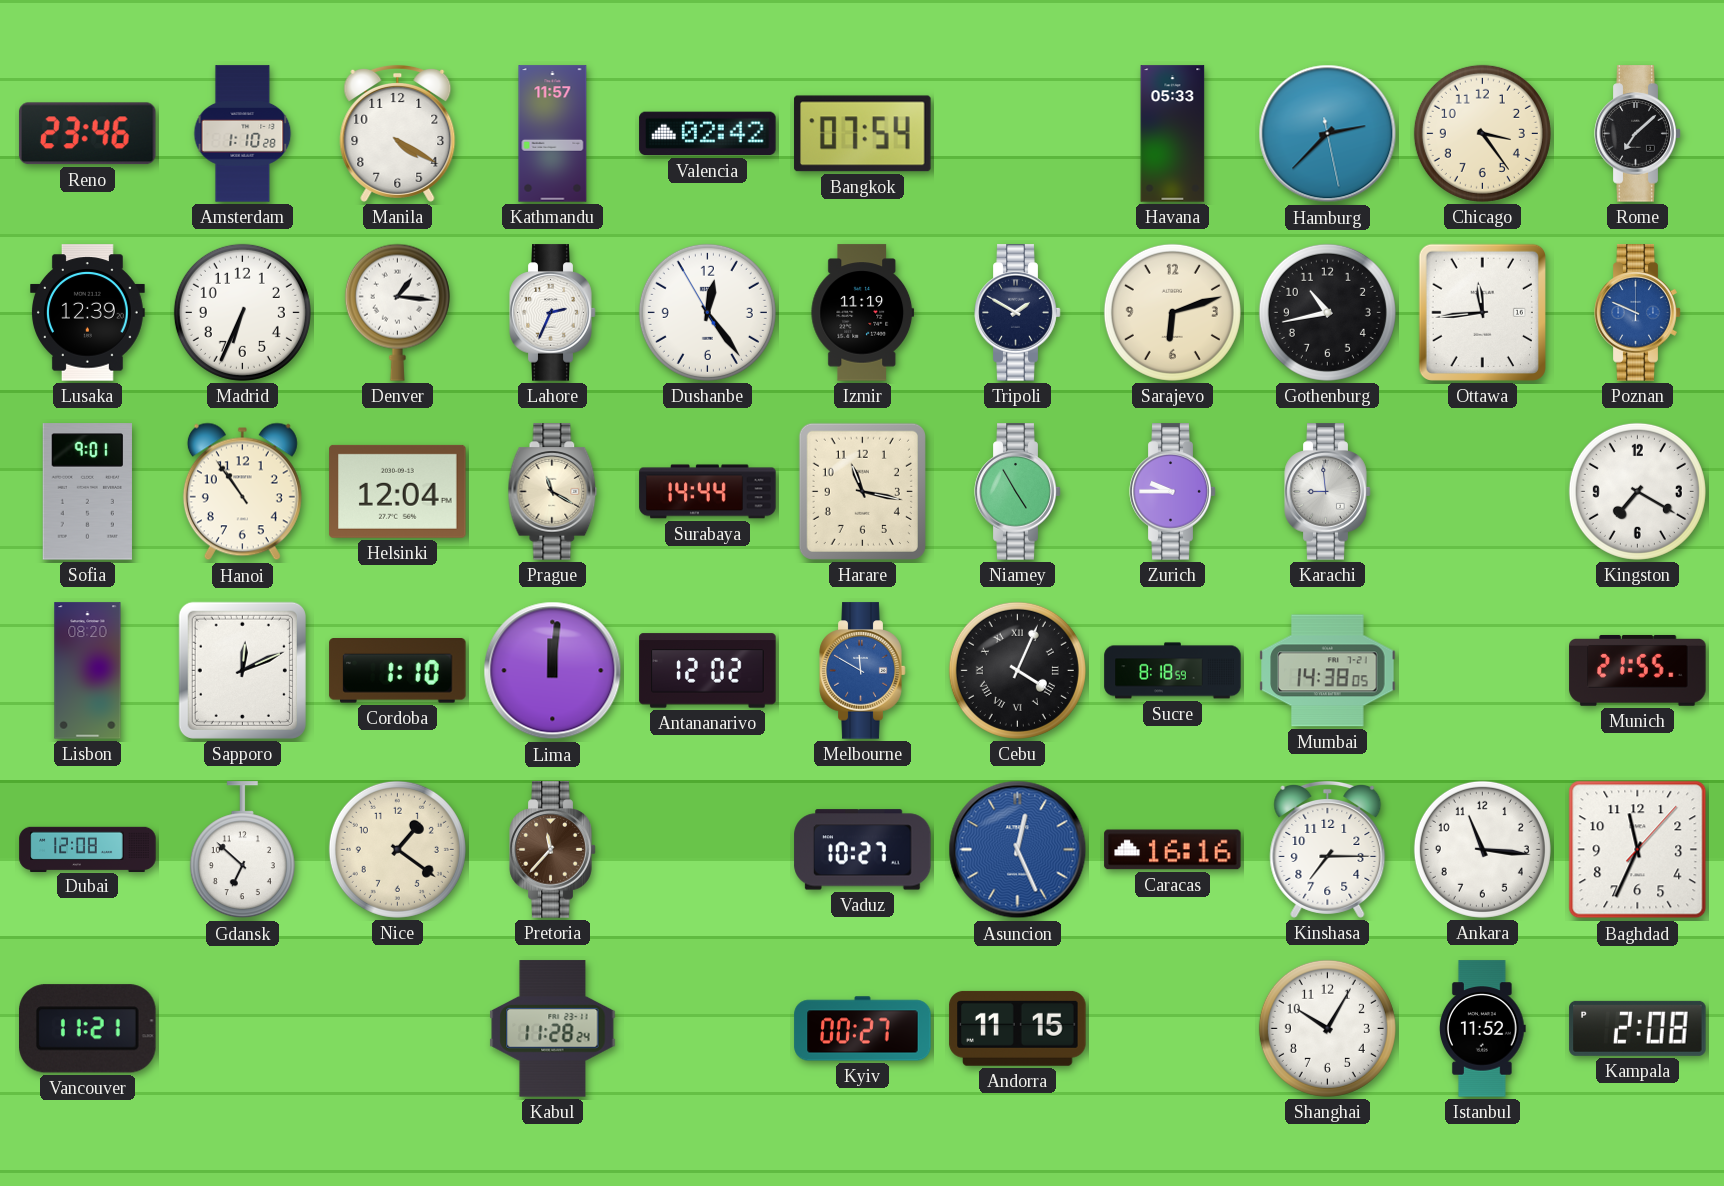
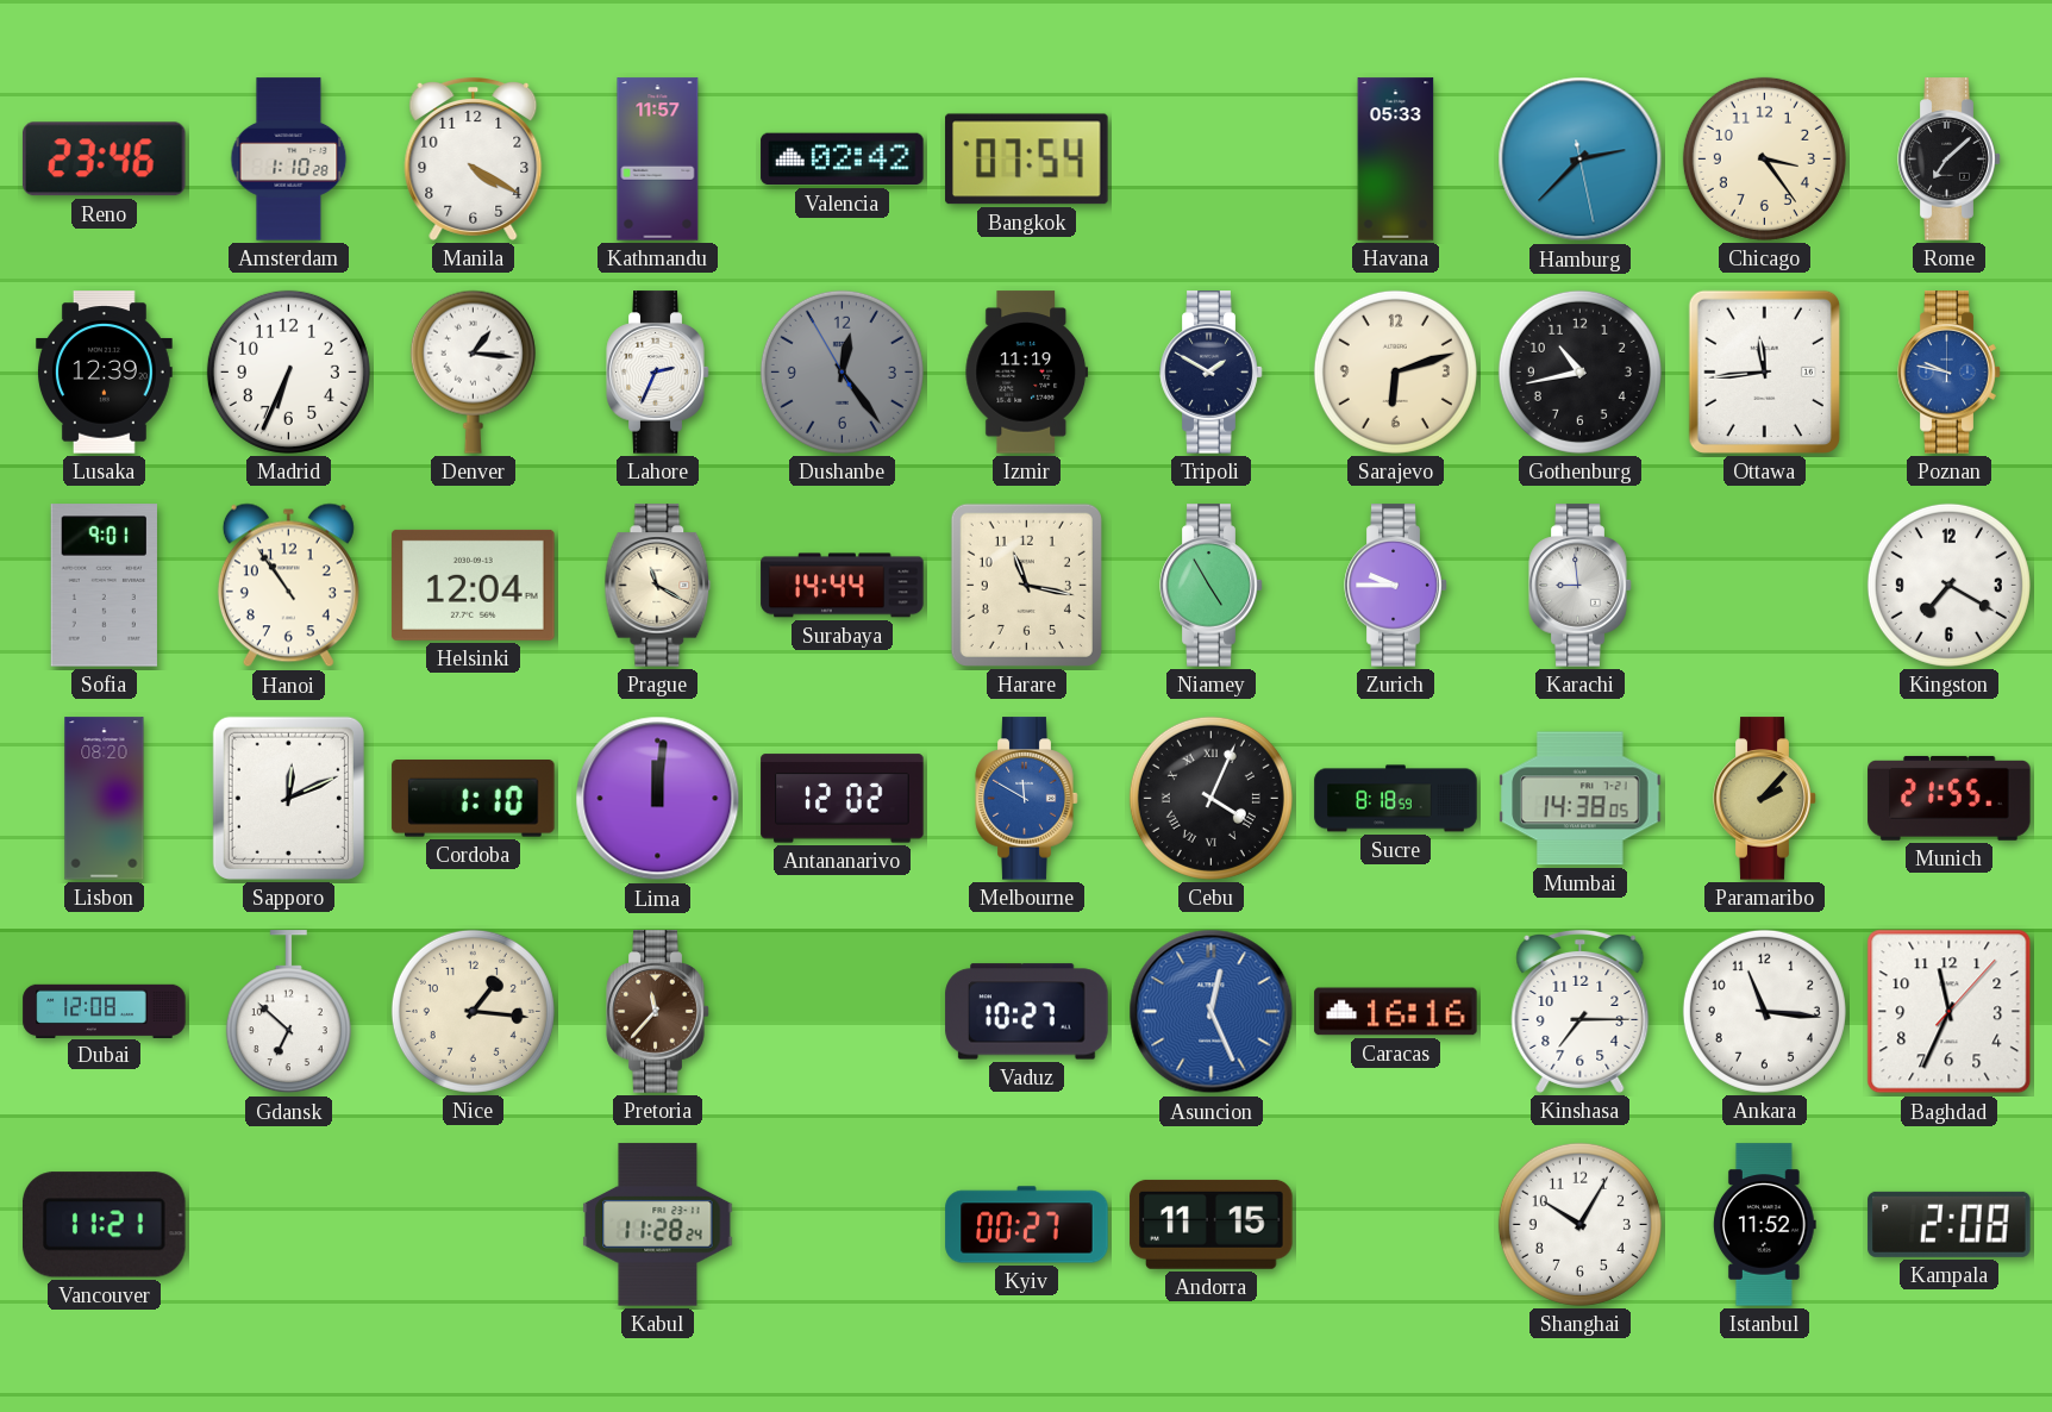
Dushanbe dial: white -> grey (842, 371)
Poznan: 9:49 -> 9:47 (1950, 373)
Paramaribo: none -> 2:07 (1765, 799)
Nice: 1:21 -> 1:16 (473, 1011)
